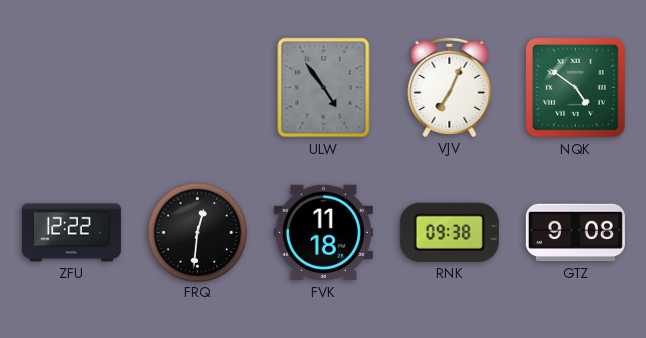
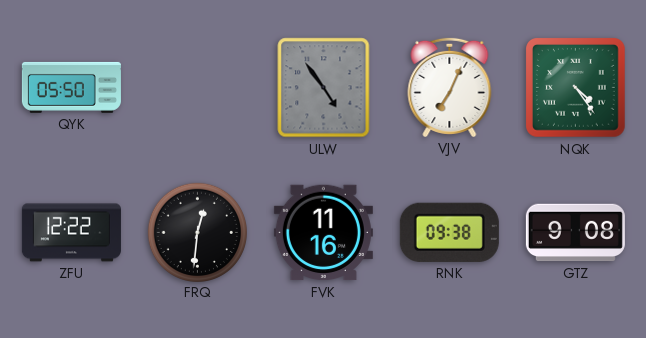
QYK: none -> 05:50 (71, 87)
NQK: 4:51 -> 4:24 (576, 88)
FVK: 11:18 -> 11:16 (323, 233)
